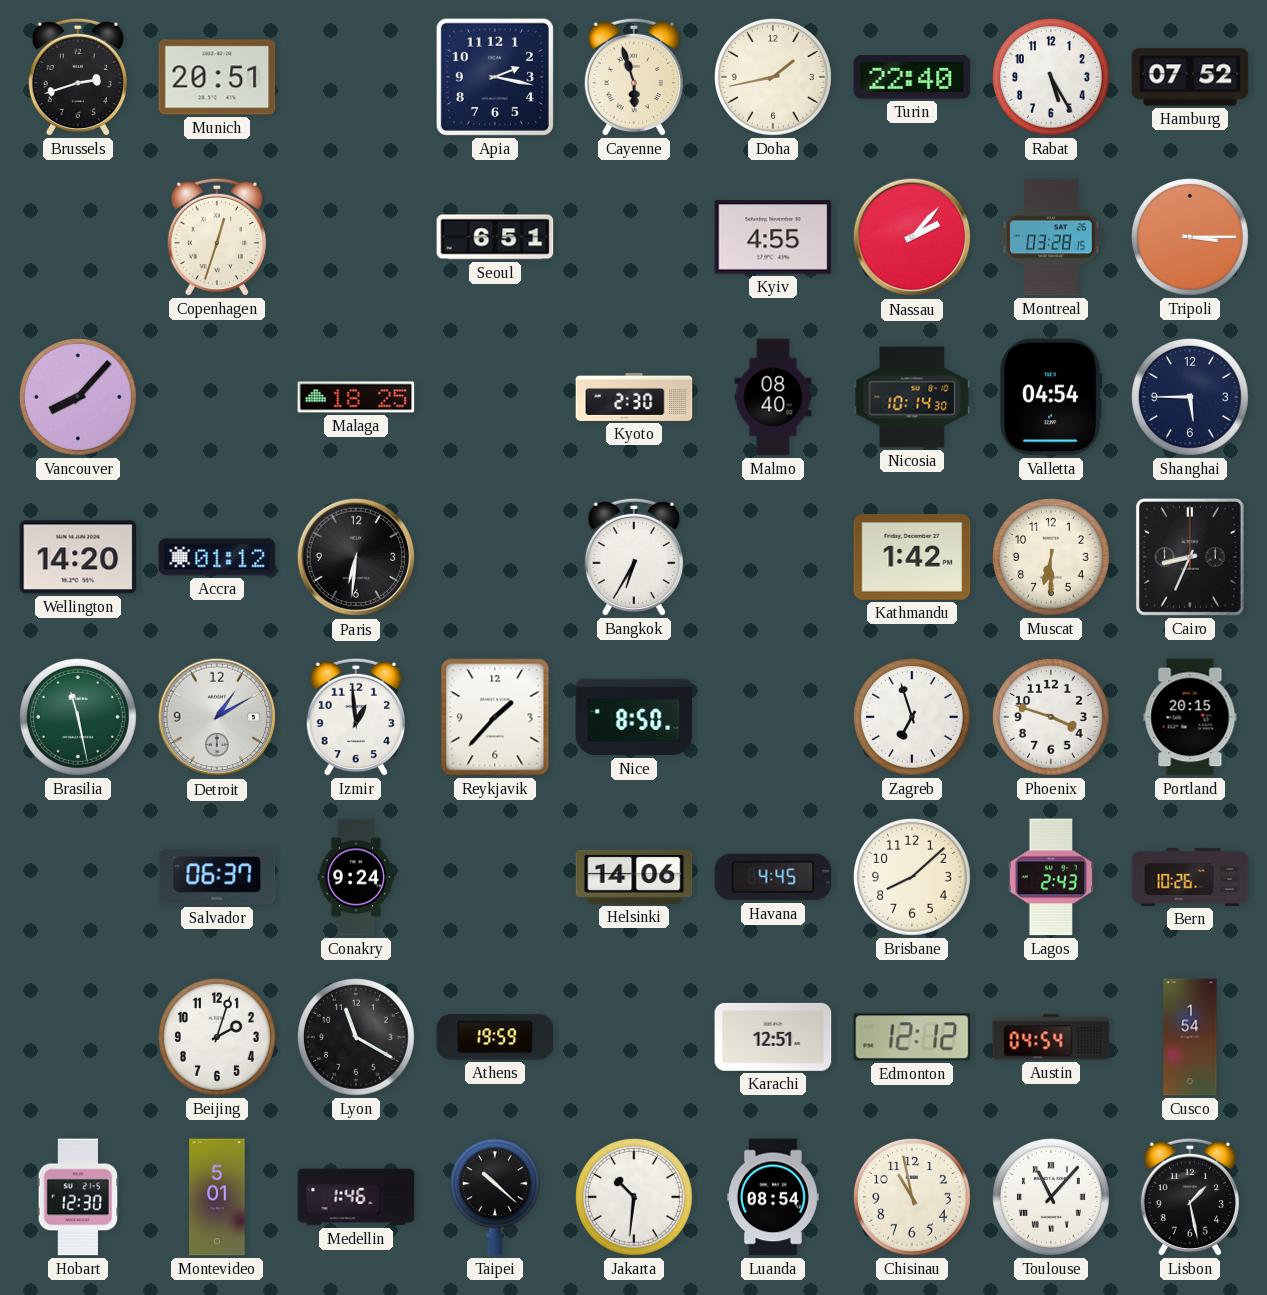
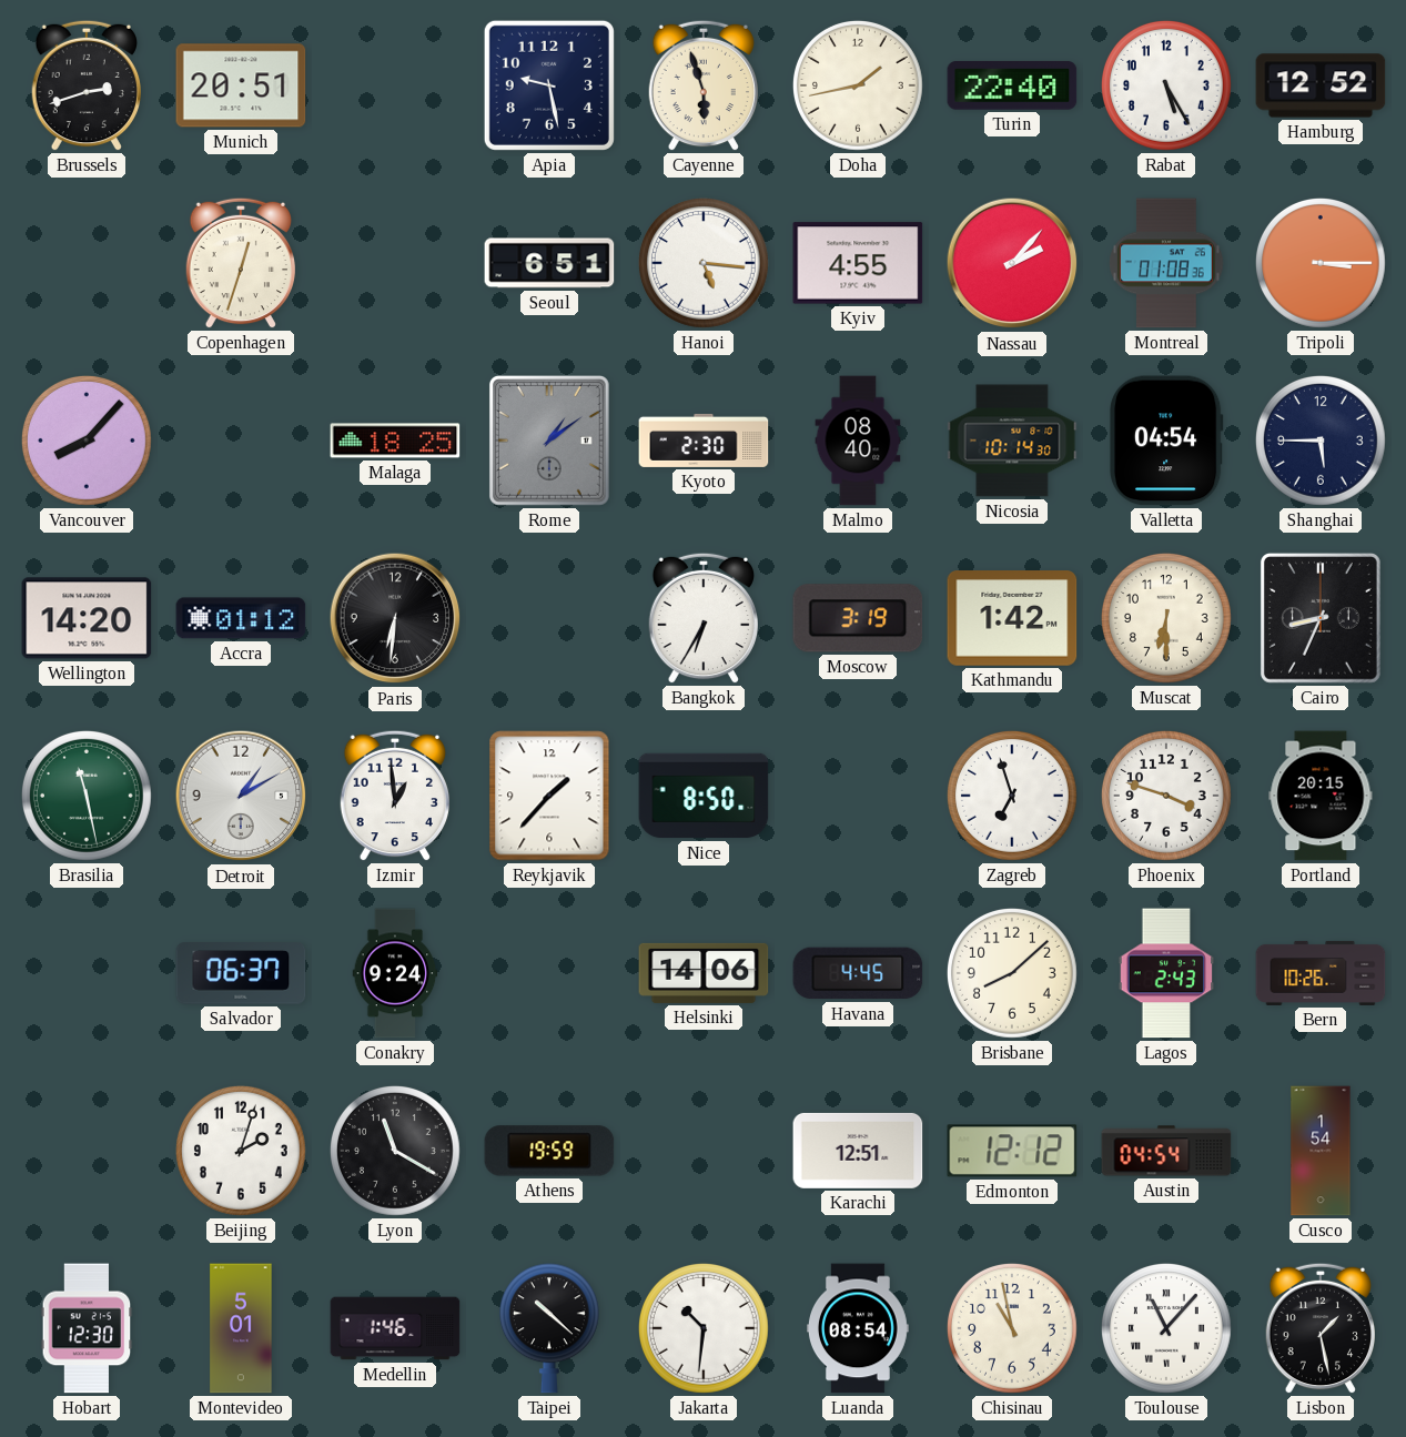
Apia: 2:17 -> 9:28 (549, 85)
Hamburg: 07:52 -> 12:52 (1321, 85)
Hanoi: none -> 5:16 (704, 263)
Montreal: 03:28 -> 01:08 (1166, 263)
Rome: none -> 1:09 (549, 441)
Moscow: none -> 3:19 (858, 618)
